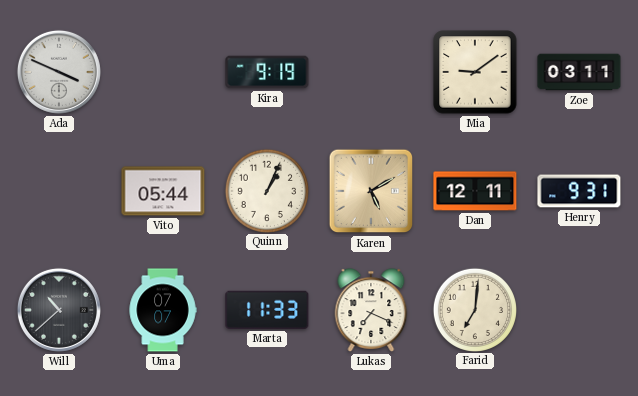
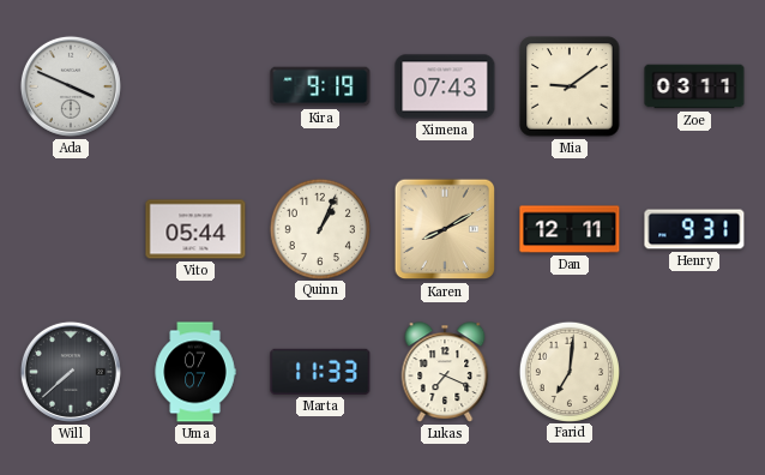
Ximena: none -> 07:43 (445, 86)
Karen: 5:10 -> 8:10 (445, 229)
Will: 10:38 -> 7:38 (71, 372)
